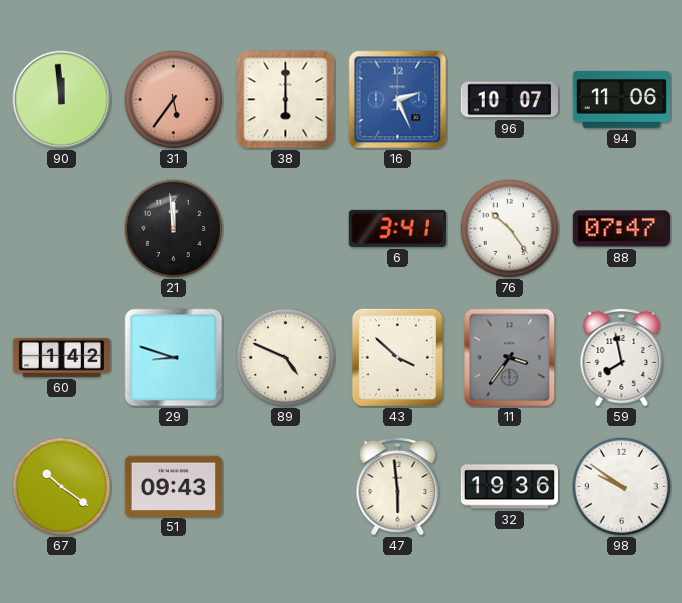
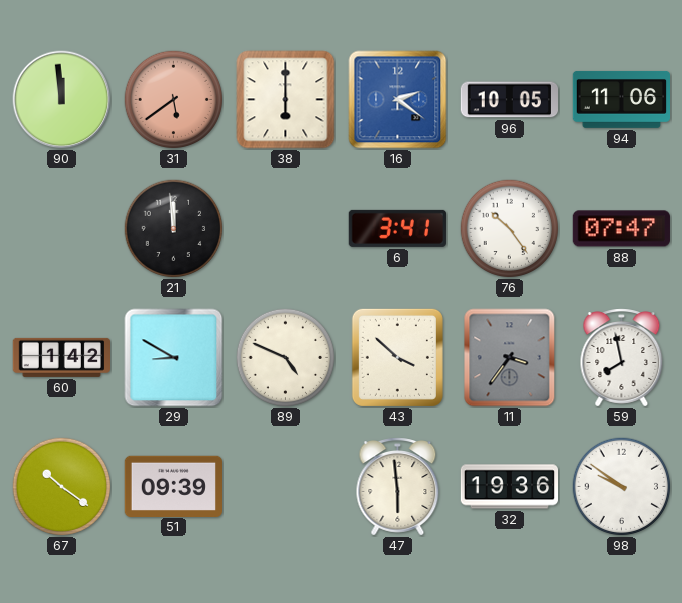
31: 5:36 -> 5:39 (174, 100)
16: 2:26 -> 2:21 (398, 100)
96: 10:07 -> 10:05 (509, 100)
29: 8:48 -> 8:50 (174, 358)
51: 09:43 -> 09:39 (173, 486)
